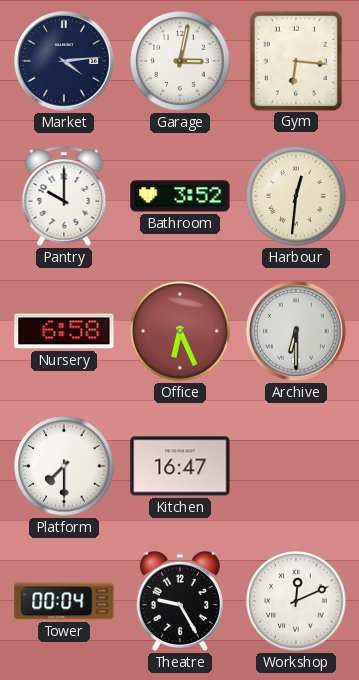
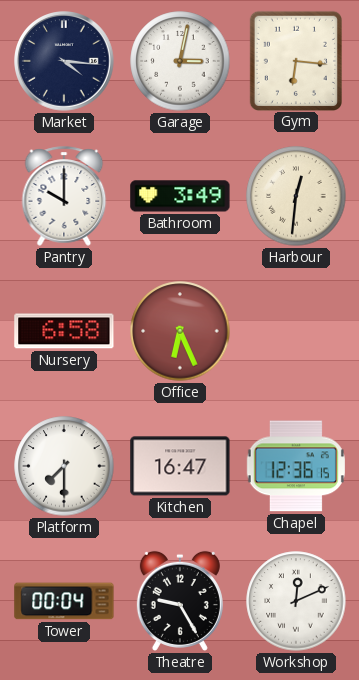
Market: 4:14 -> 4:16 (65, 62)
Bathroom: 3:52 -> 3:49 (180, 196)
Archive: 6:30 -> none (297, 332)
Chapel: none -> 12:36 (296, 466)
